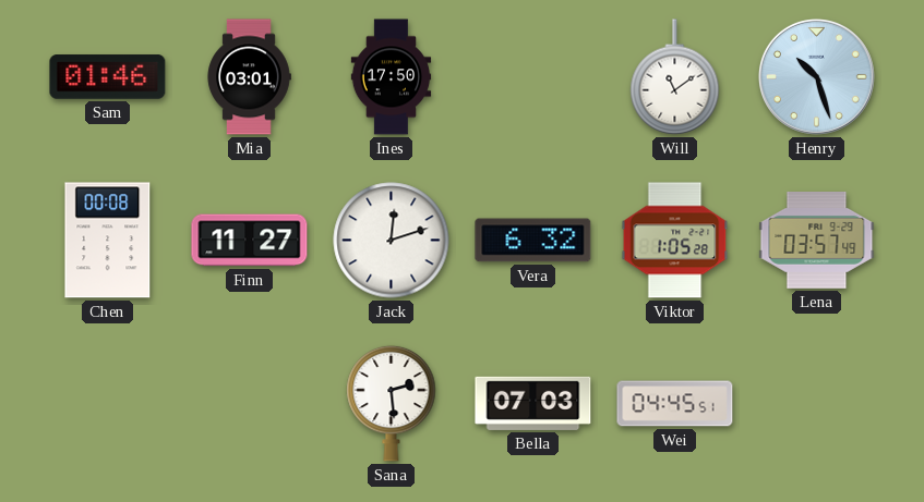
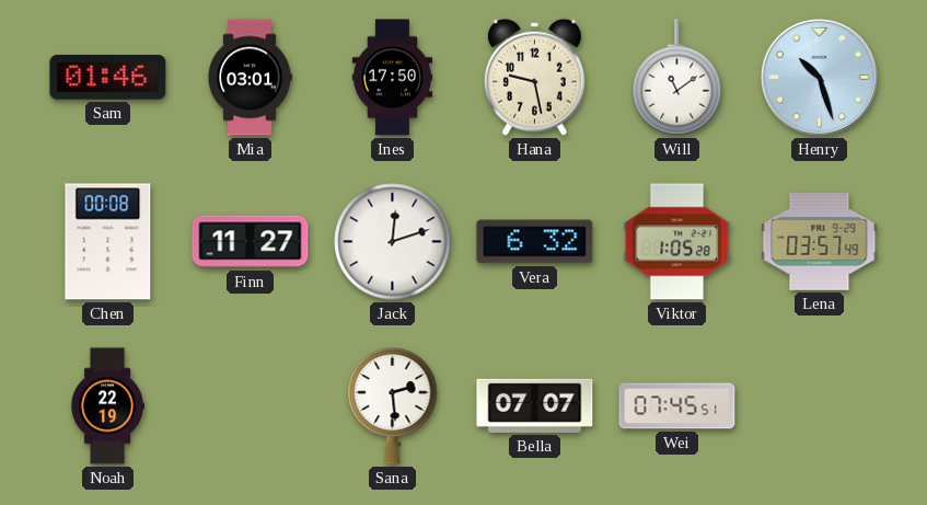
Hana: none -> 9:28 (535, 77)
Noah: none -> 22:19 (107, 406)
Bella: 07:03 -> 07:07 (535, 405)
Wei: 04:45 -> 07:45 (677, 406)
